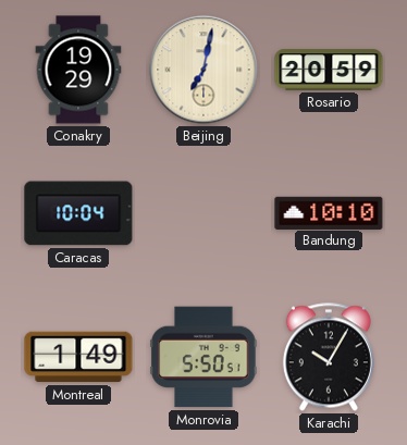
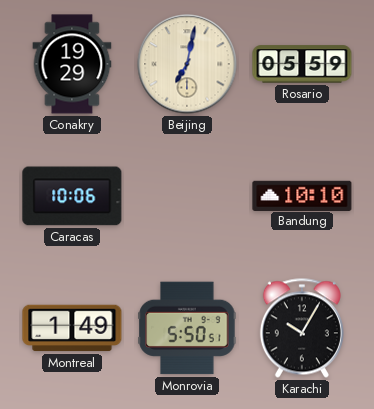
Rosario: 20:59 -> 05:59 (302, 64)
Caracas: 10:04 -> 10:06 (72, 196)
